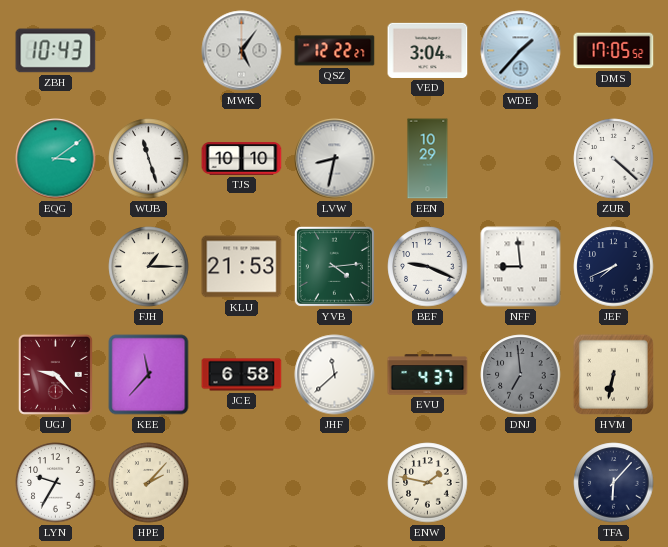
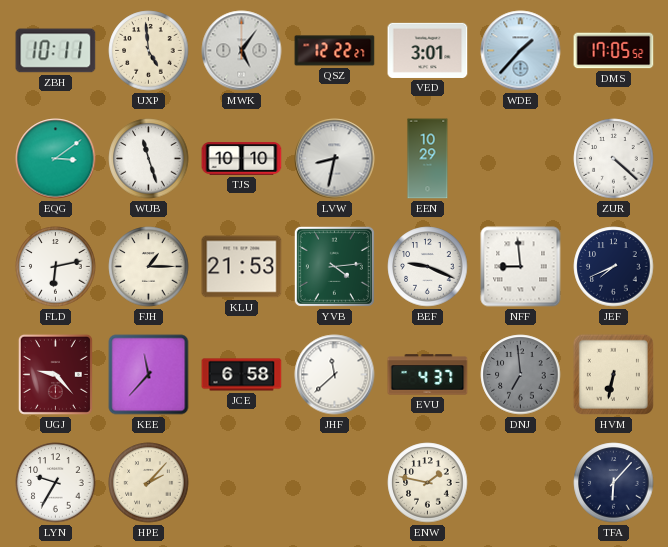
ZBH: 10:43 -> 10:11 (56, 51)
UXP: none -> 4:59 (149, 51)
VED: 3:04 -> 3:01 (428, 50)
FLD: none -> 6:13 (56, 267)
